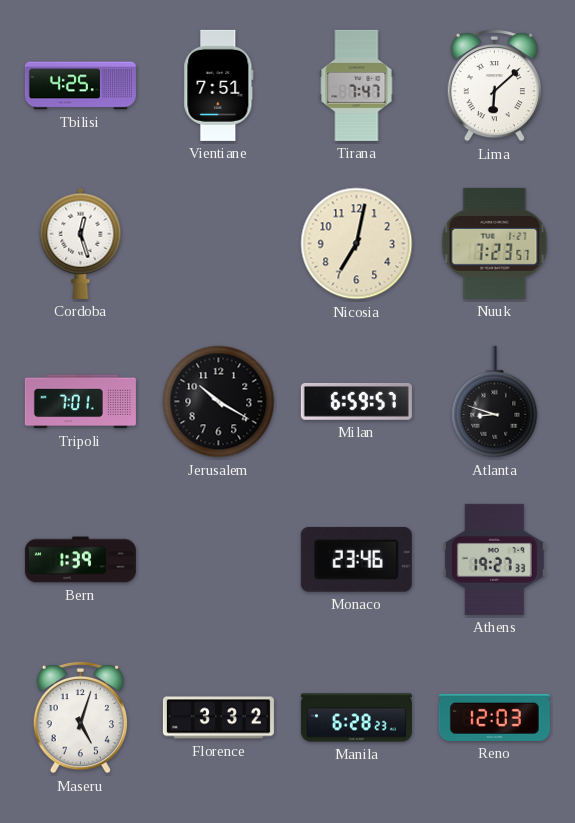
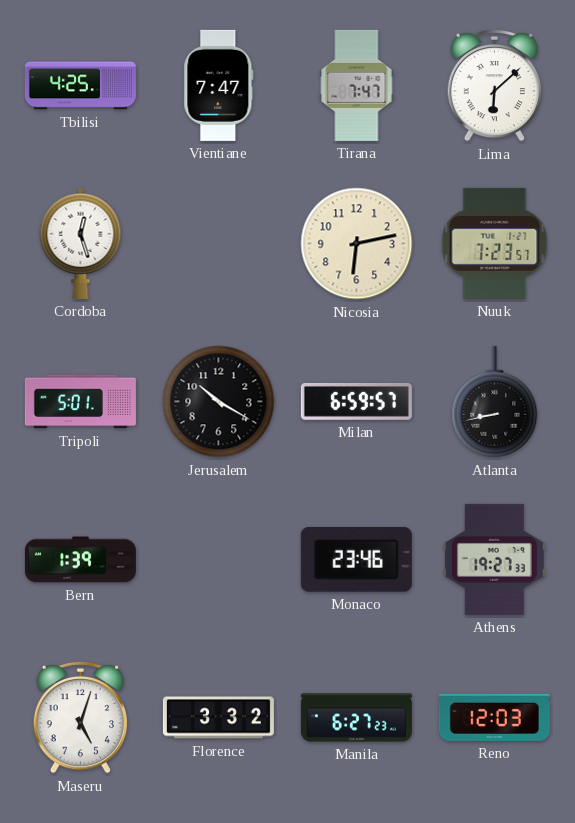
Vientiane: 7:51 -> 7:47 (219, 85)
Nicosia: 7:02 -> 6:13 (357, 244)
Tripoli: 7:01 -> 5:01 (80, 402)
Atlanta: 8:48 -> 8:43 (495, 402)
Manila: 6:28 -> 6:27 (356, 718)
